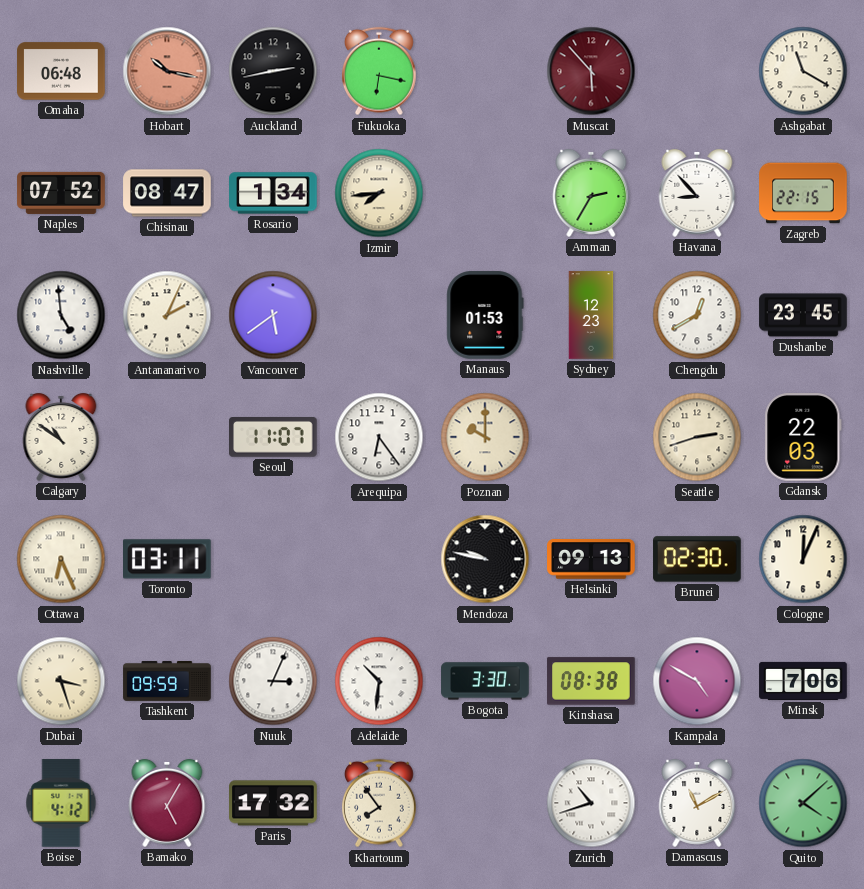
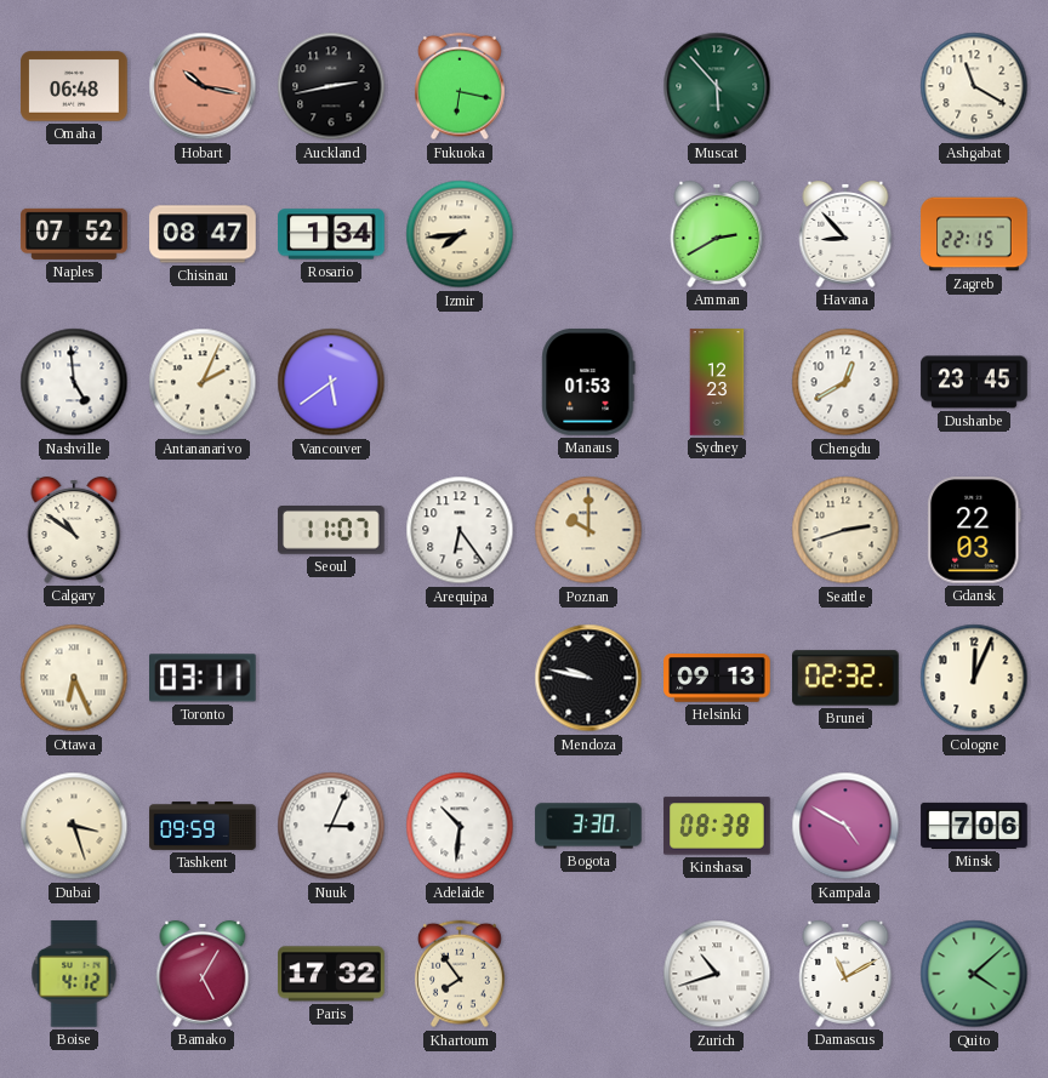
Muscat dial: burgundy -> green (717, 86)
Amman: 2:35 -> 2:40 (717, 234)
Brunei: 02:30 -> 02:32 (845, 678)
